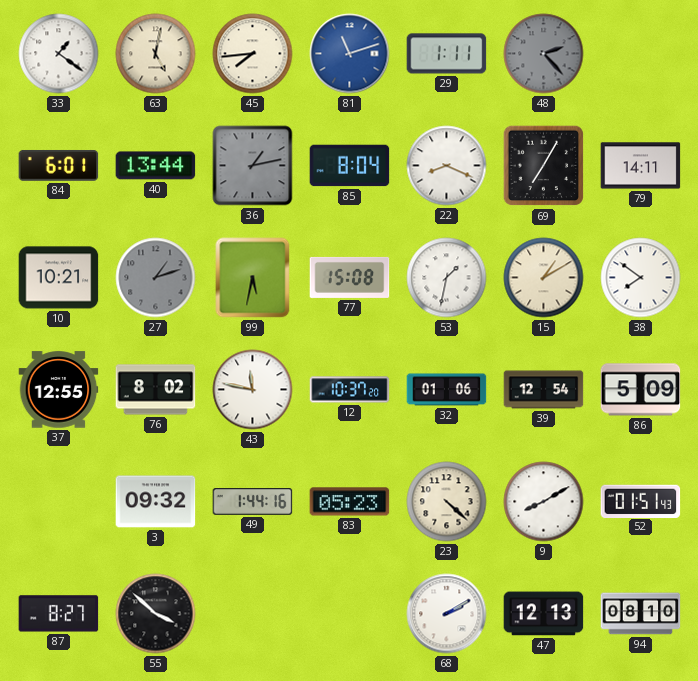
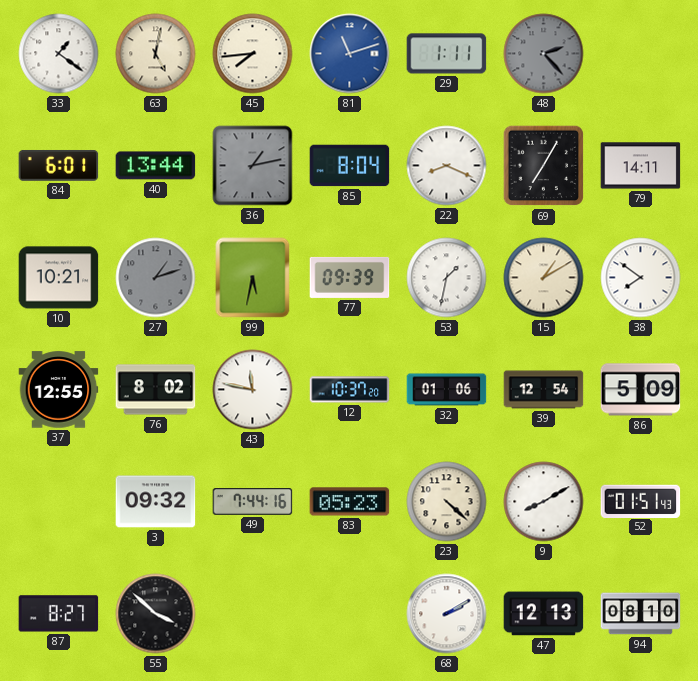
77: 15:08 -> 09:39 (350, 277)
49: 1:44 -> 7:44 (253, 502)
